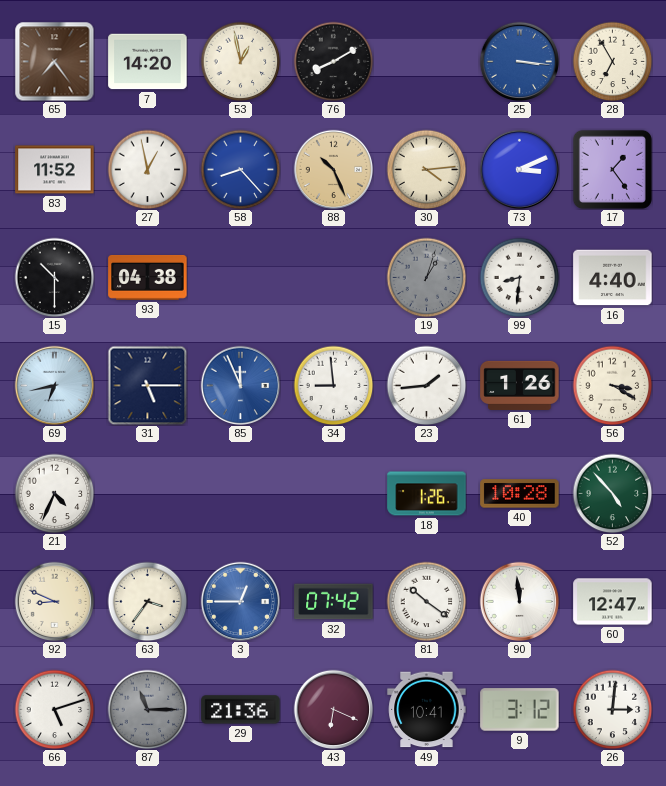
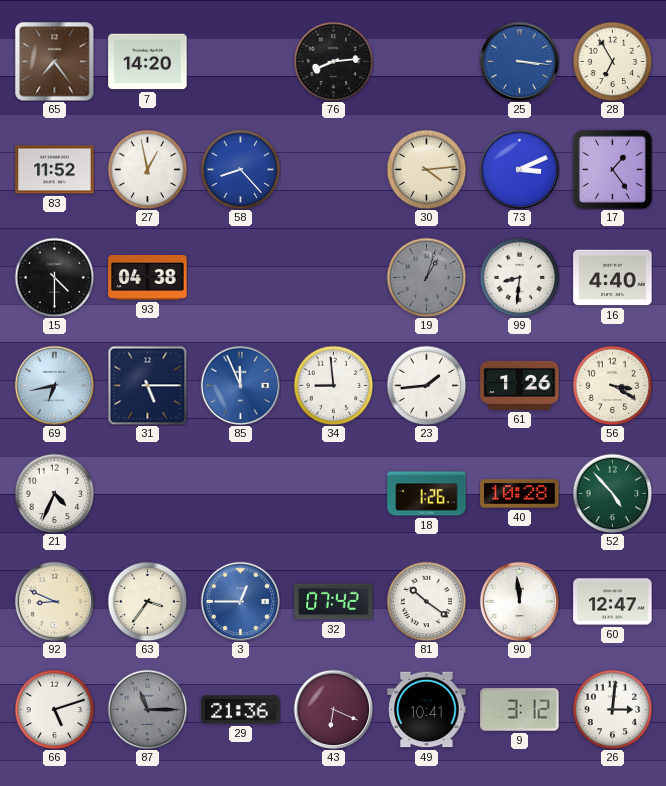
53: 12:58 -> none (240, 61)
76: 8:10 -> 8:14 (333, 61)
88: 10:26 -> none (333, 169)
15: 10:30 -> 4:30 (54, 277)
